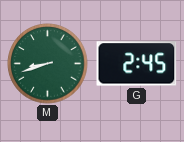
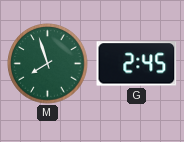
M: 8:42 -> 7:57 (48, 64)
